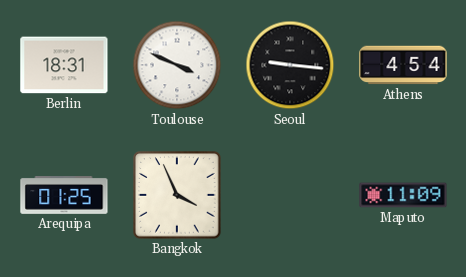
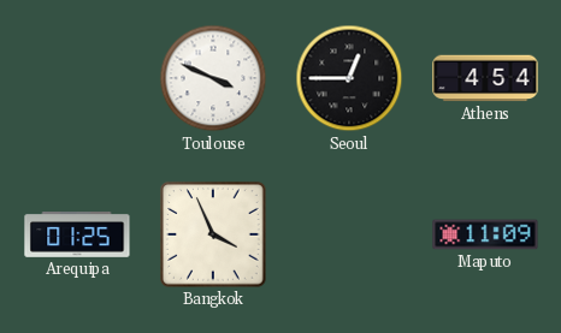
Berlin: 18:31 -> none (64, 65)
Seoul: 9:16 -> 12:45 (349, 78)
